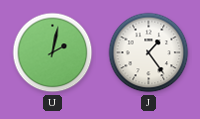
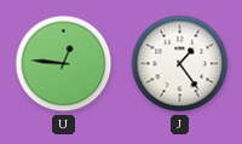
U: 2:02 -> 12:46 (64, 64)
